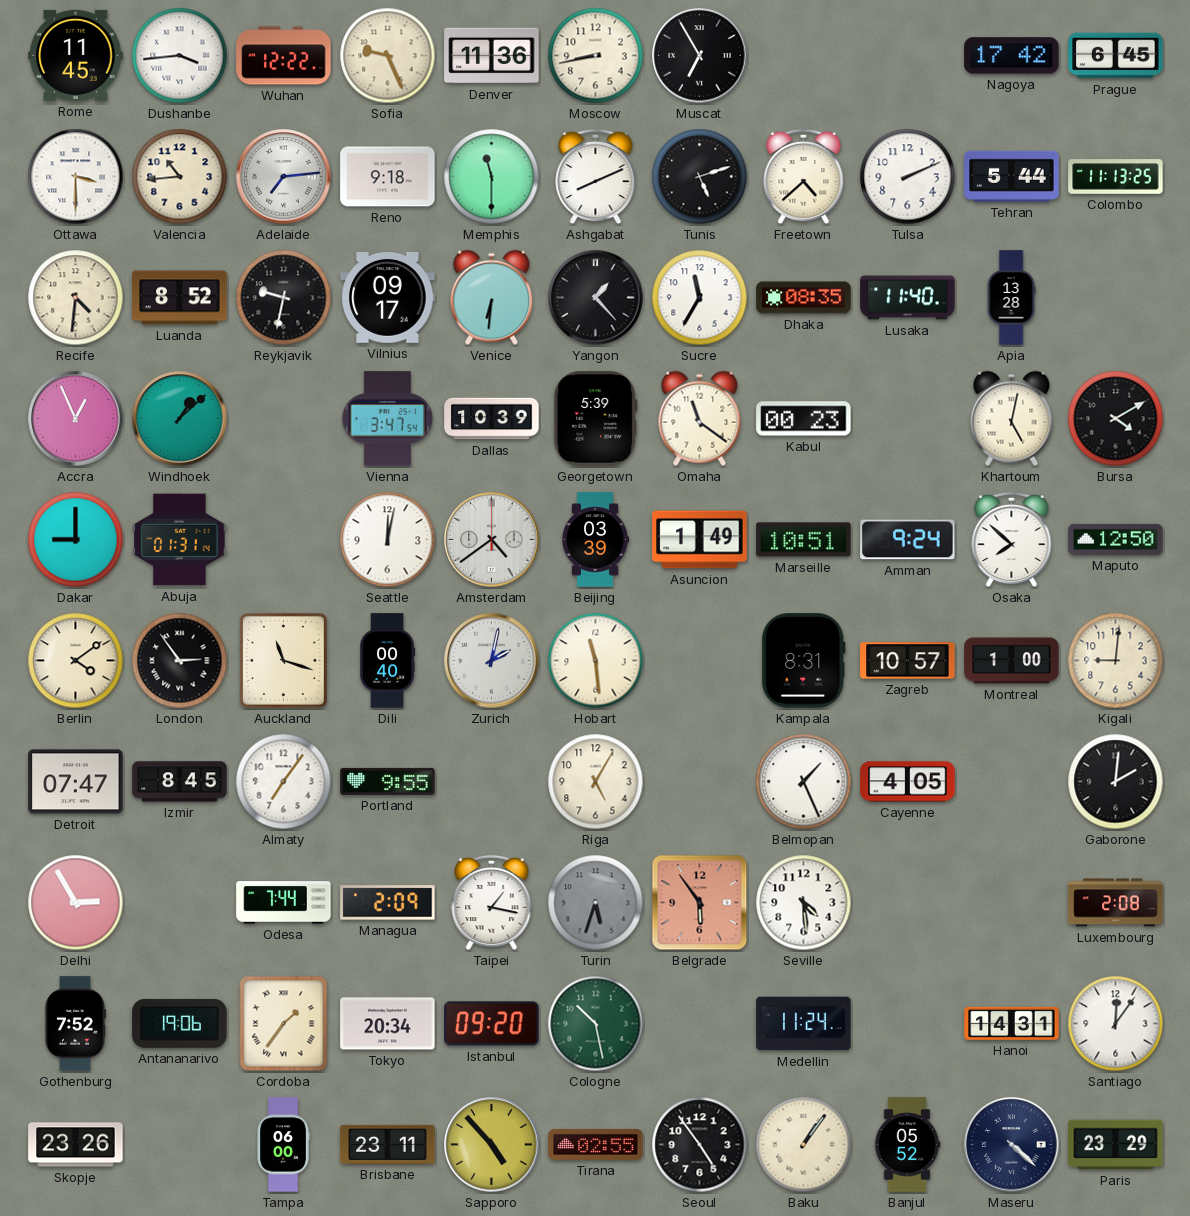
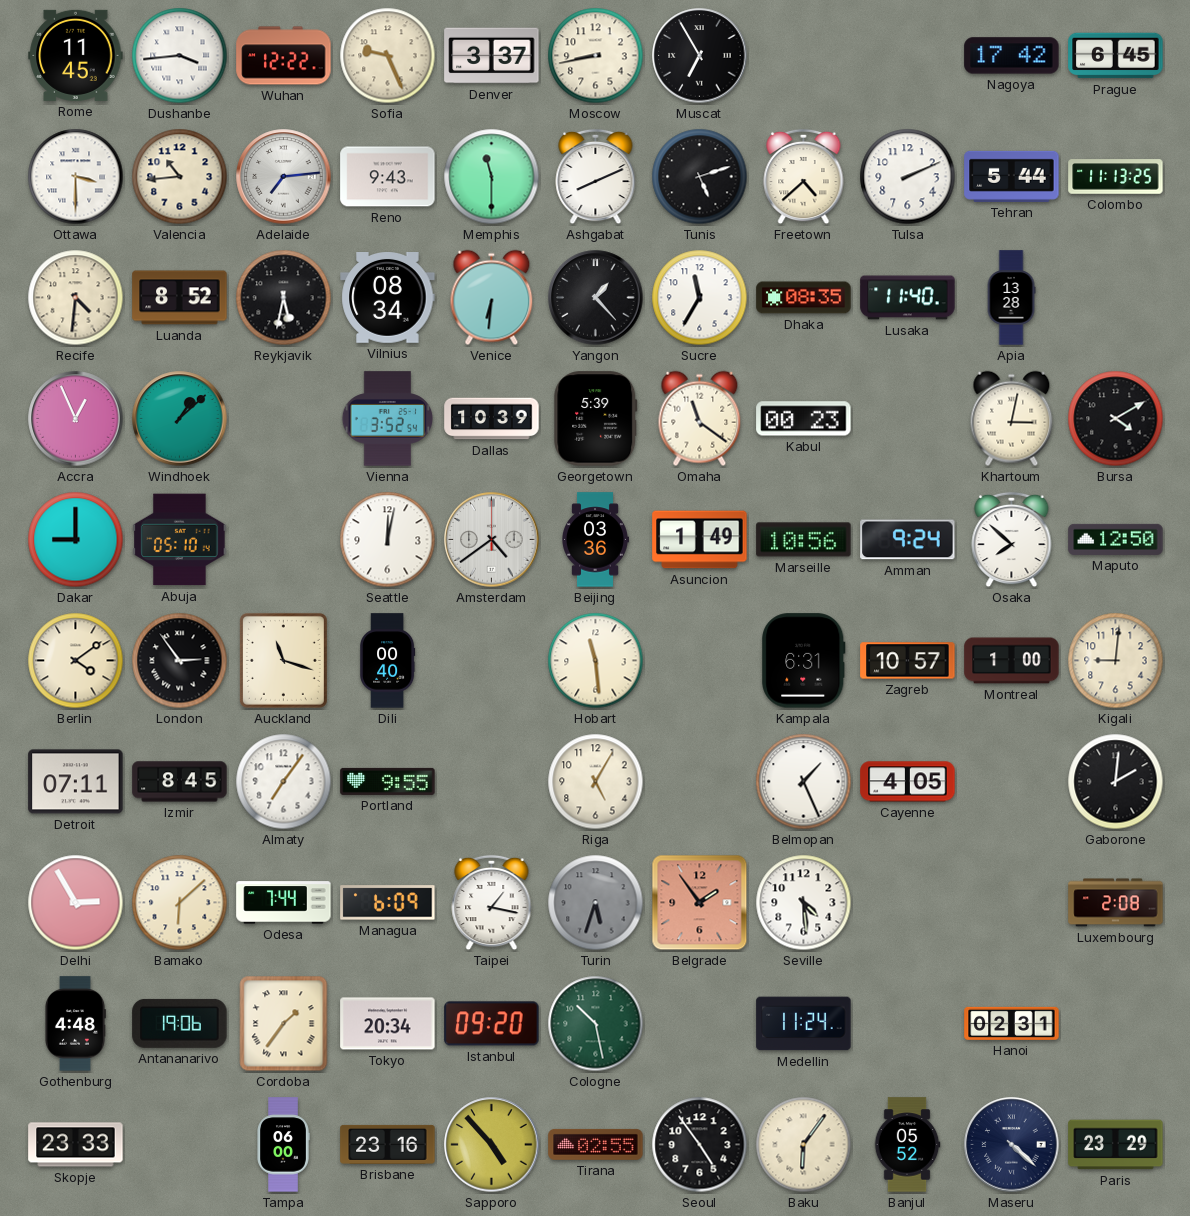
Denver: 11:36 -> 3:37 (492, 56)
Reno: 9:18 -> 9:43 (388, 177)
Reykjavik: 9:32 -> 5:32 (284, 298)
Vilnius: 09:17 -> 08:34 (388, 298)
Vienna: 3:47 -> 3:52 (388, 419)
Khartoum: 5:02 -> 3:02 (1012, 419)
Abuja: 01:31 -> 05:10 (180, 540)
Beijing: 03:39 -> 03:36 (596, 540)
Marseille: 10:51 -> 10:56 (804, 540)
Zurich: 2:02 -> none (492, 661)
Kampala: 8:31 -> 6:31 (804, 661)
Detroit: 07:47 -> 07:11 (76, 782)
Bamako: none -> 6:08 (180, 903)
Managua: 2:09 -> 6:09 (388, 903)
Belgrade: 5:54 -> 1:54 (700, 903)
Gothenburg: 7:52 -> 4:48 (76, 1024)
Hanoi: 14:31 -> 02:31 (1012, 1023)
Santiago: 12:06 -> none (1116, 1024)
Skopje: 23:26 -> 23:33 (76, 1145)
Brisbane: 23:11 -> 23:16 (388, 1144)
Baku: 1:06 -> 6:06 (804, 1145)
